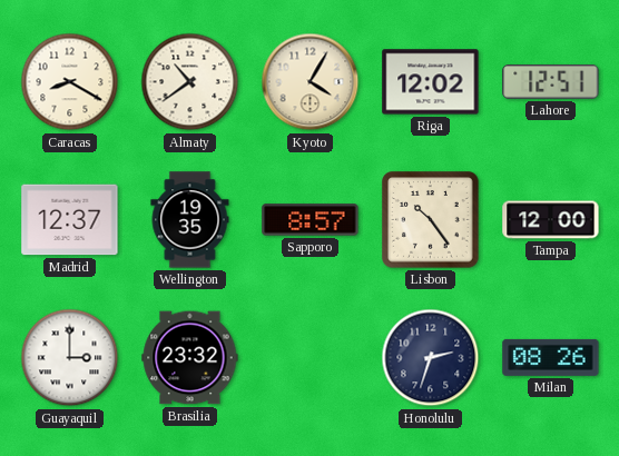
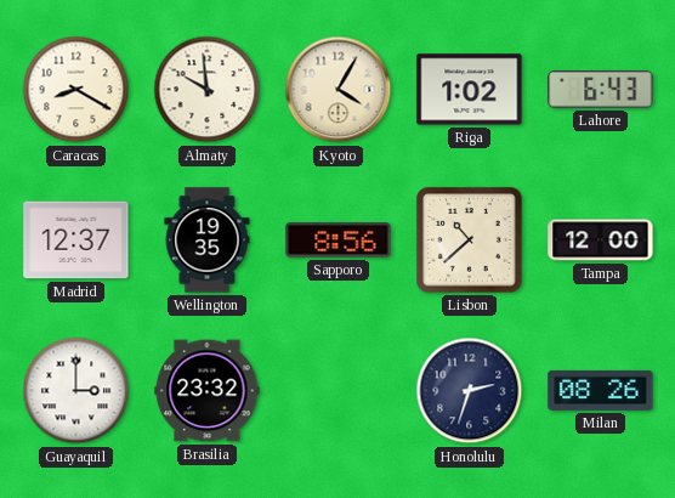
Almaty: 10:39 -> 9:59 (208, 90)
Riga: 12:02 -> 1:02 (470, 90)
Lahore: 12:51 -> 6:43 (601, 90)
Sapporo: 8:57 -> 8:56 (339, 240)
Lisbon: 10:24 -> 10:38 (470, 240)
